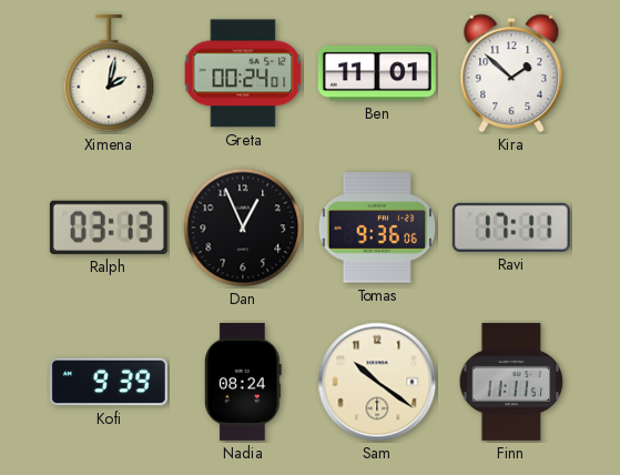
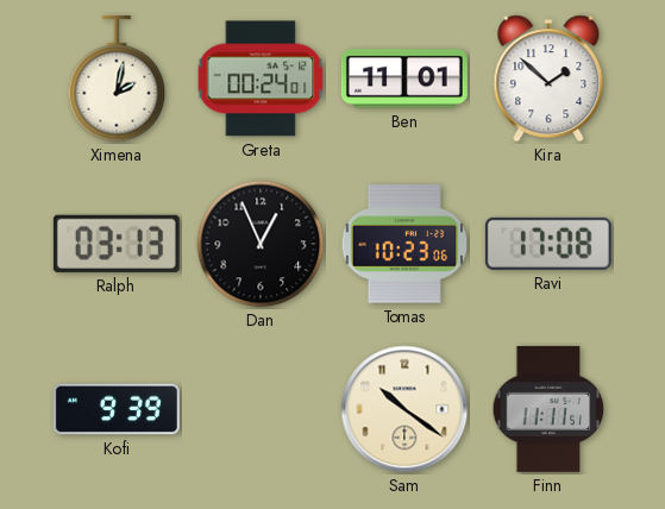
Tomas: 9:36 -> 10:23 (404, 244)
Ravi: 17:11 -> 17:08 (548, 244)
Nadia: 08:24 -> none (244, 382)
